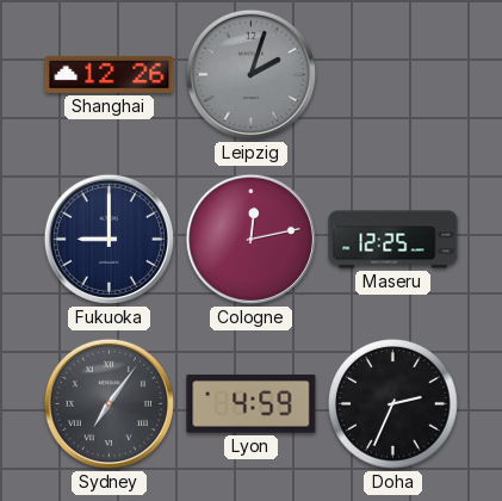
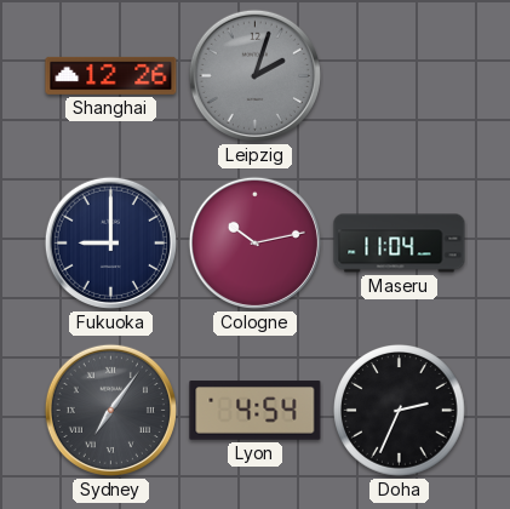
Cologne: 12:13 -> 10:13 (254, 242)
Maseru: 12:25 -> 11:04 (400, 244)
Lyon: 4:59 -> 4:54 (256, 411)
